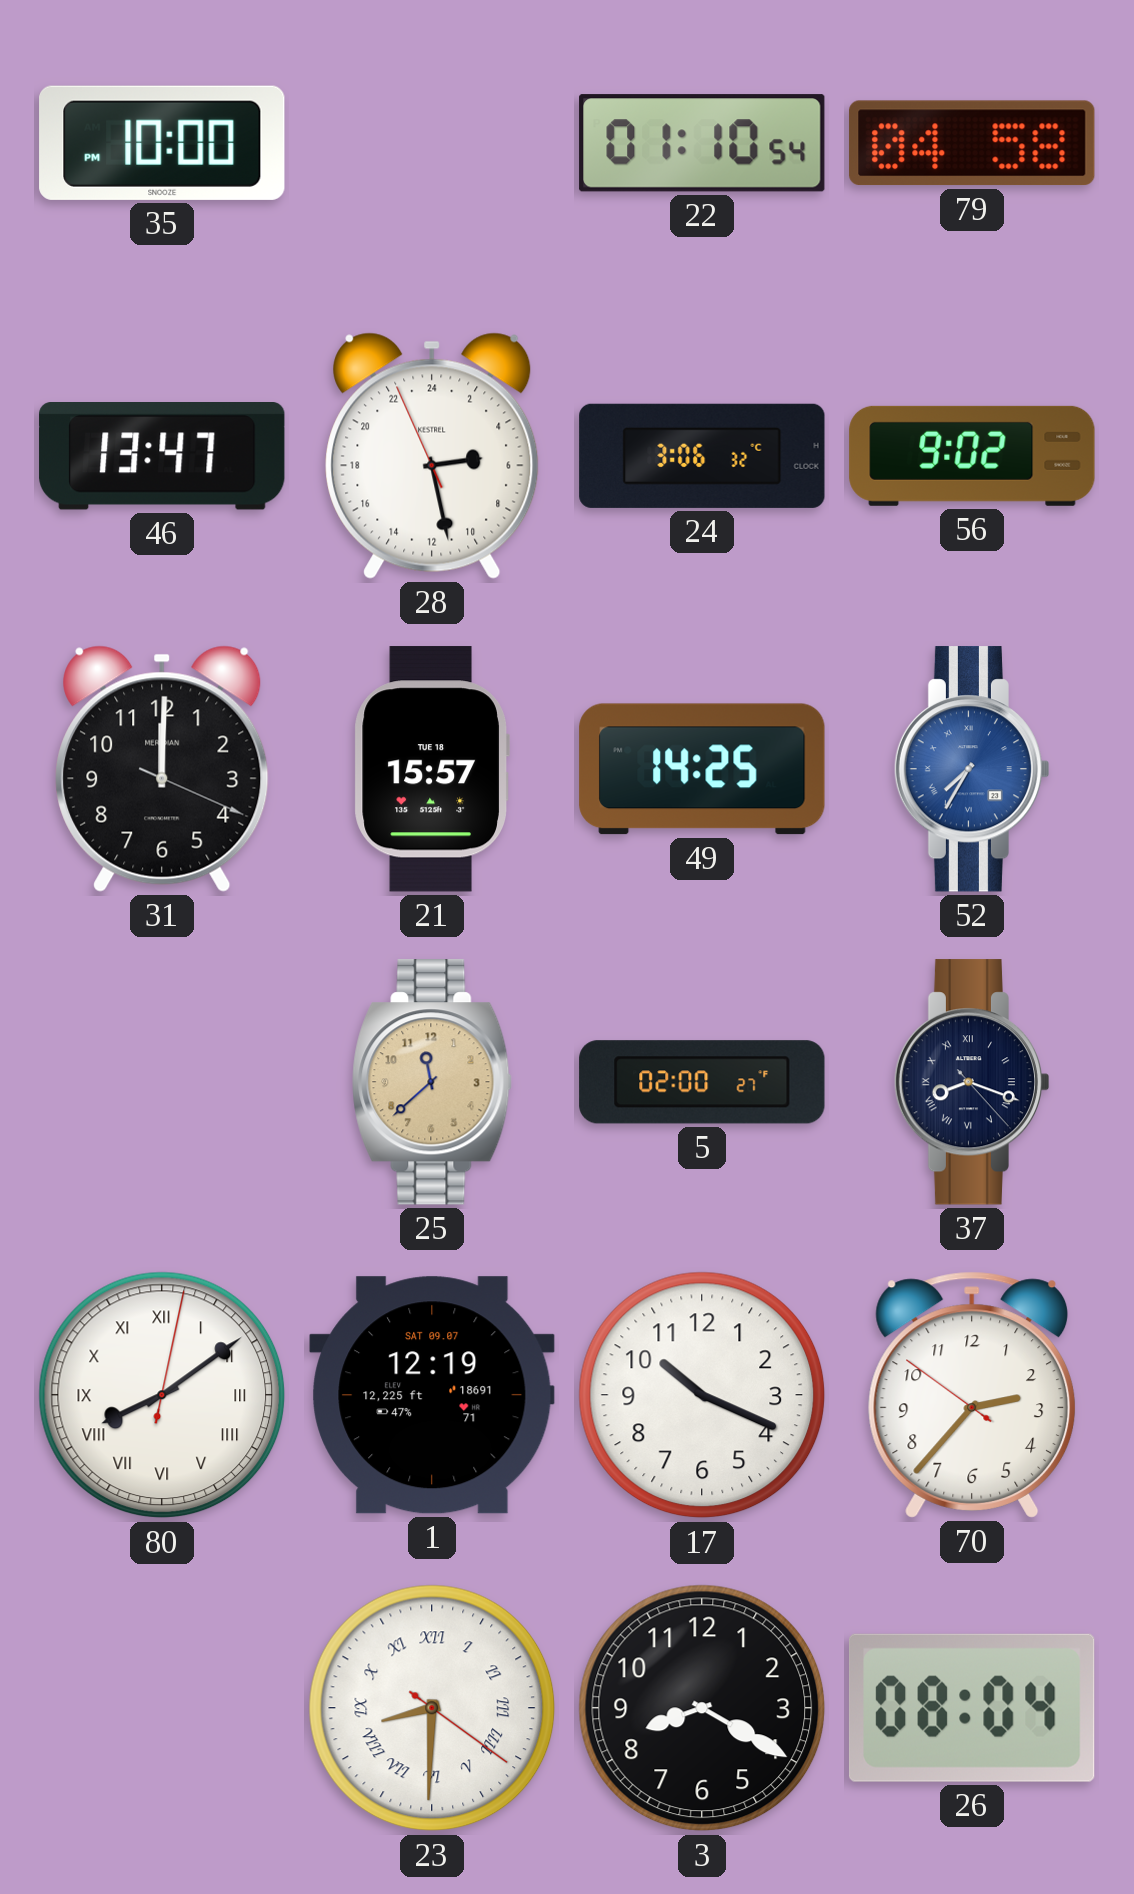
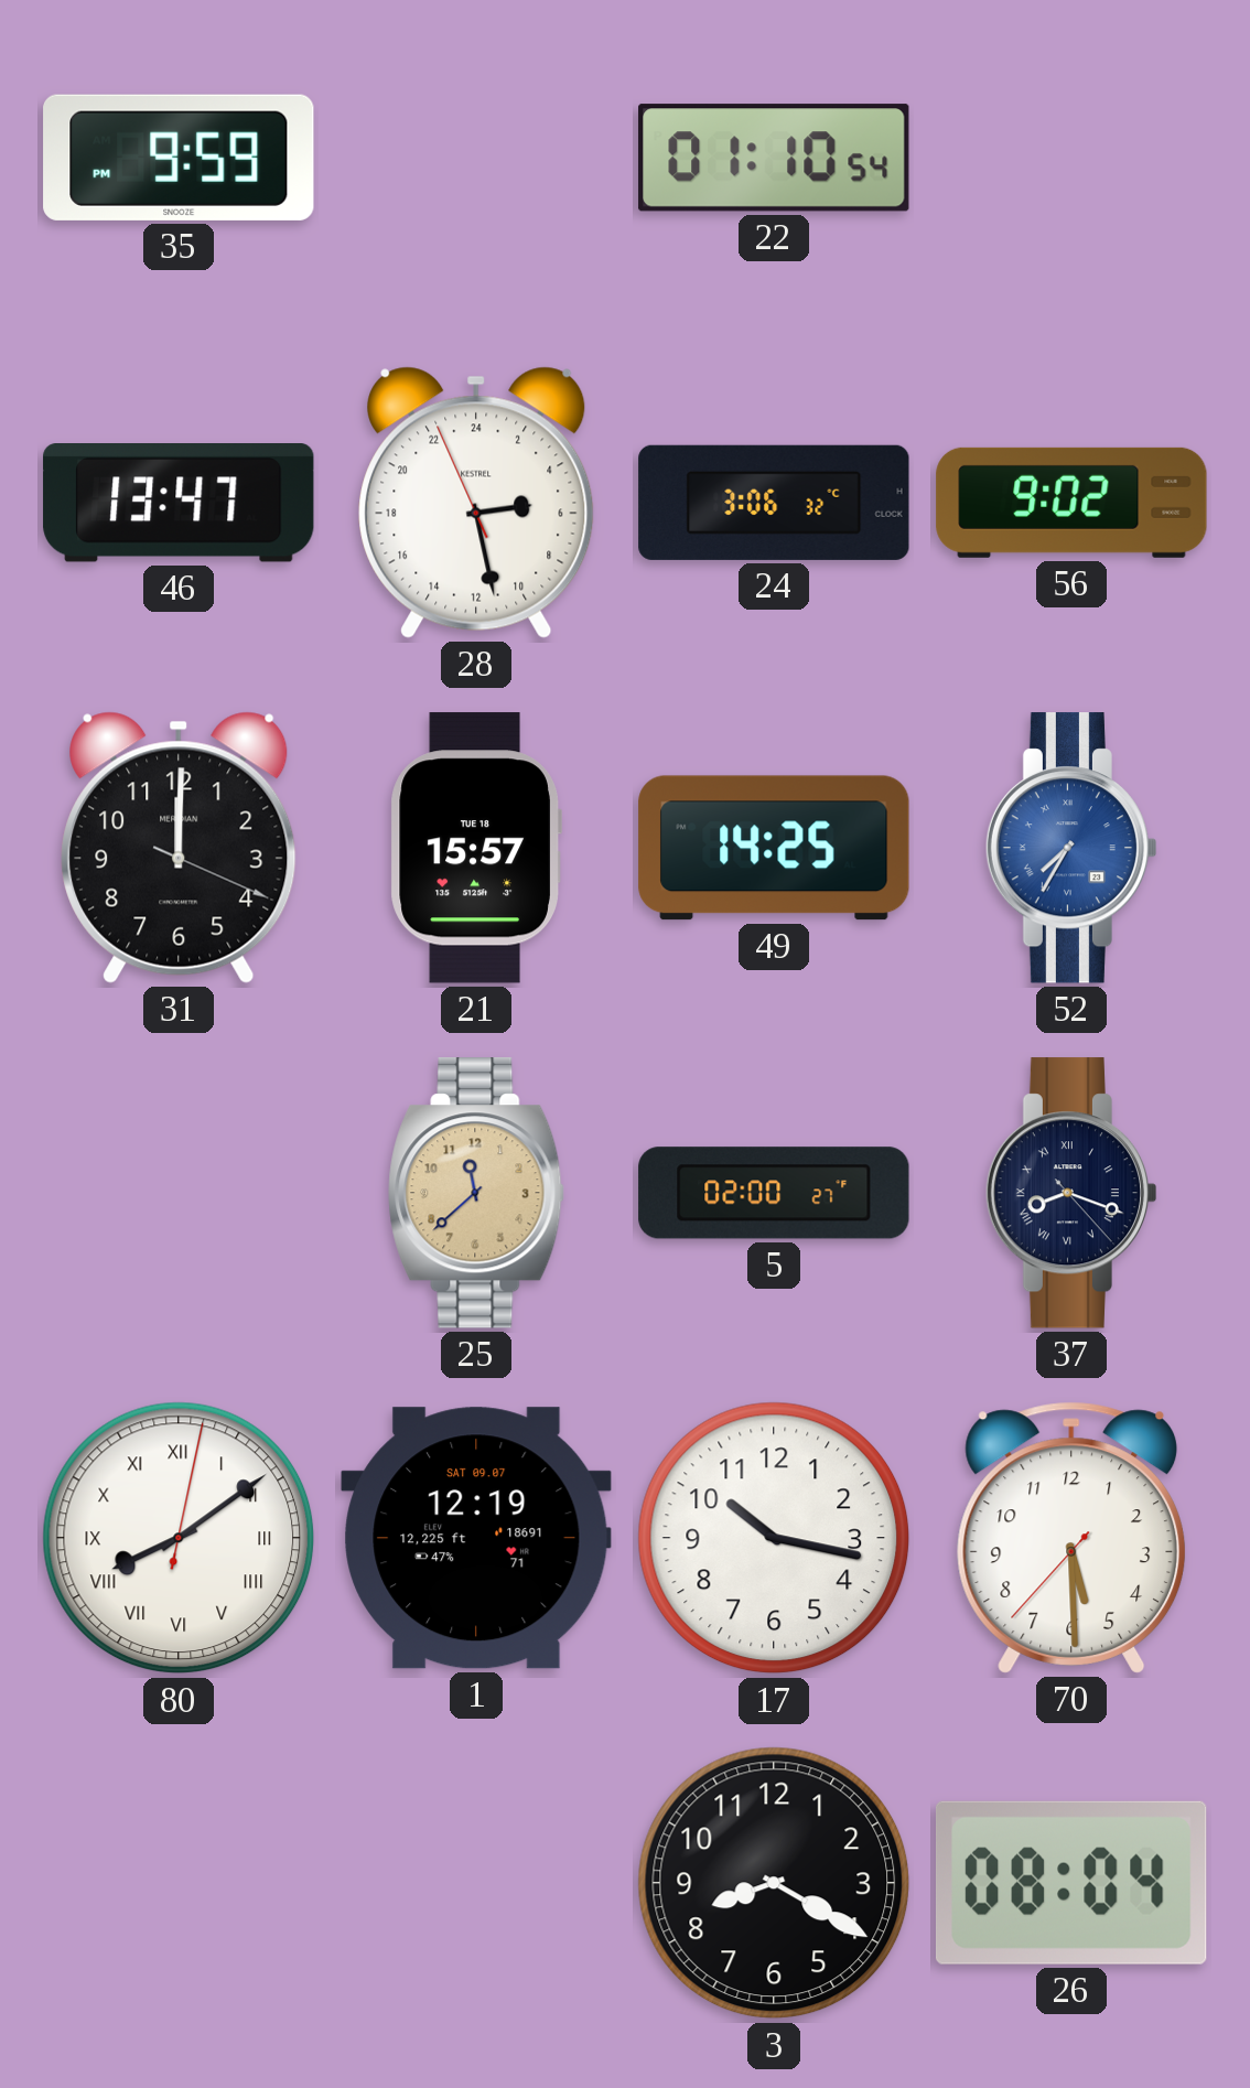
35: 10:00 -> 9:59 (179, 158)
79: 04:58 -> none (972, 143)
17: 10:19 -> 10:17 (774, 1538)
70: 2:36 -> 5:29 (1071, 1538)
23: 8:30 -> none (432, 1708)
